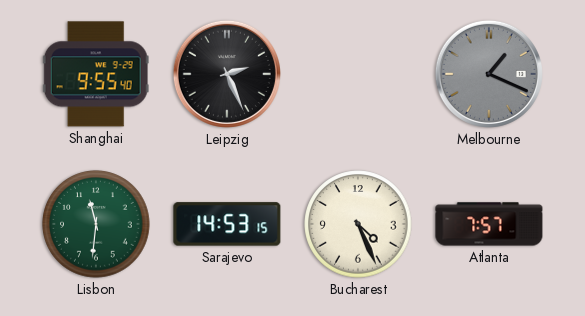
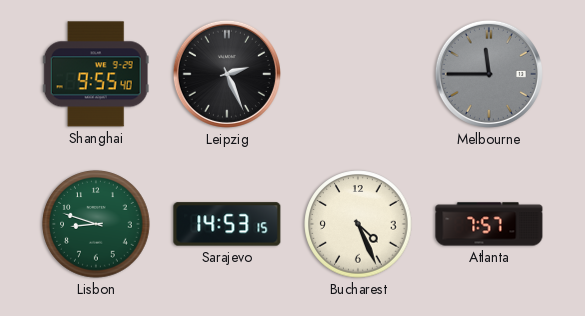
Melbourne: 1:19 -> 11:45 (489, 74)
Lisbon: 11:31 -> 8:48 (96, 224)
